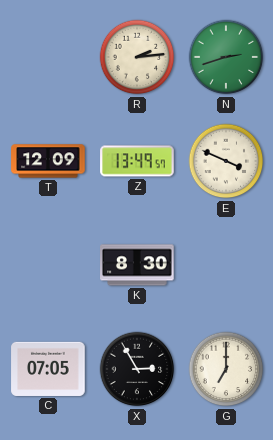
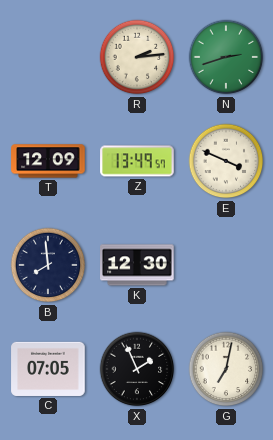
B: none -> 7:59 (48, 265)
K: 8:30 -> 12:30 (137, 265)
X: 2:55 -> 1:56 (137, 369)
G: 7:00 -> 7:02 (226, 369)
